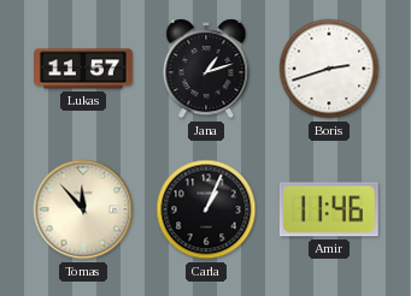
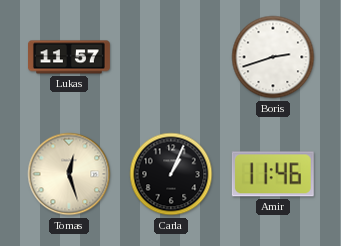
Jana: 1:12 -> none (206, 69)
Tomas: 11:53 -> 12:27 (69, 174)
